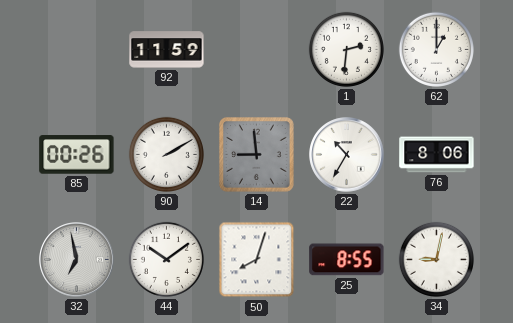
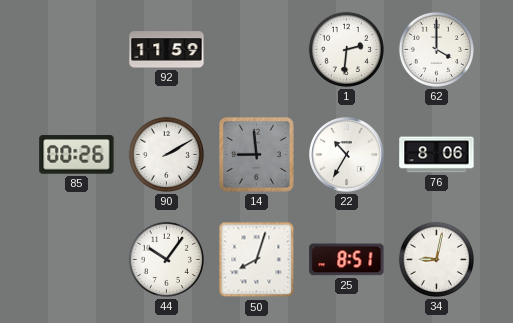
62: 1:00 -> 4:00 (436, 49)
32: 6:58 -> none (77, 260)
44: 10:09 -> 10:06 (166, 259)
25: 8:55 -> 8:51 (347, 260)
